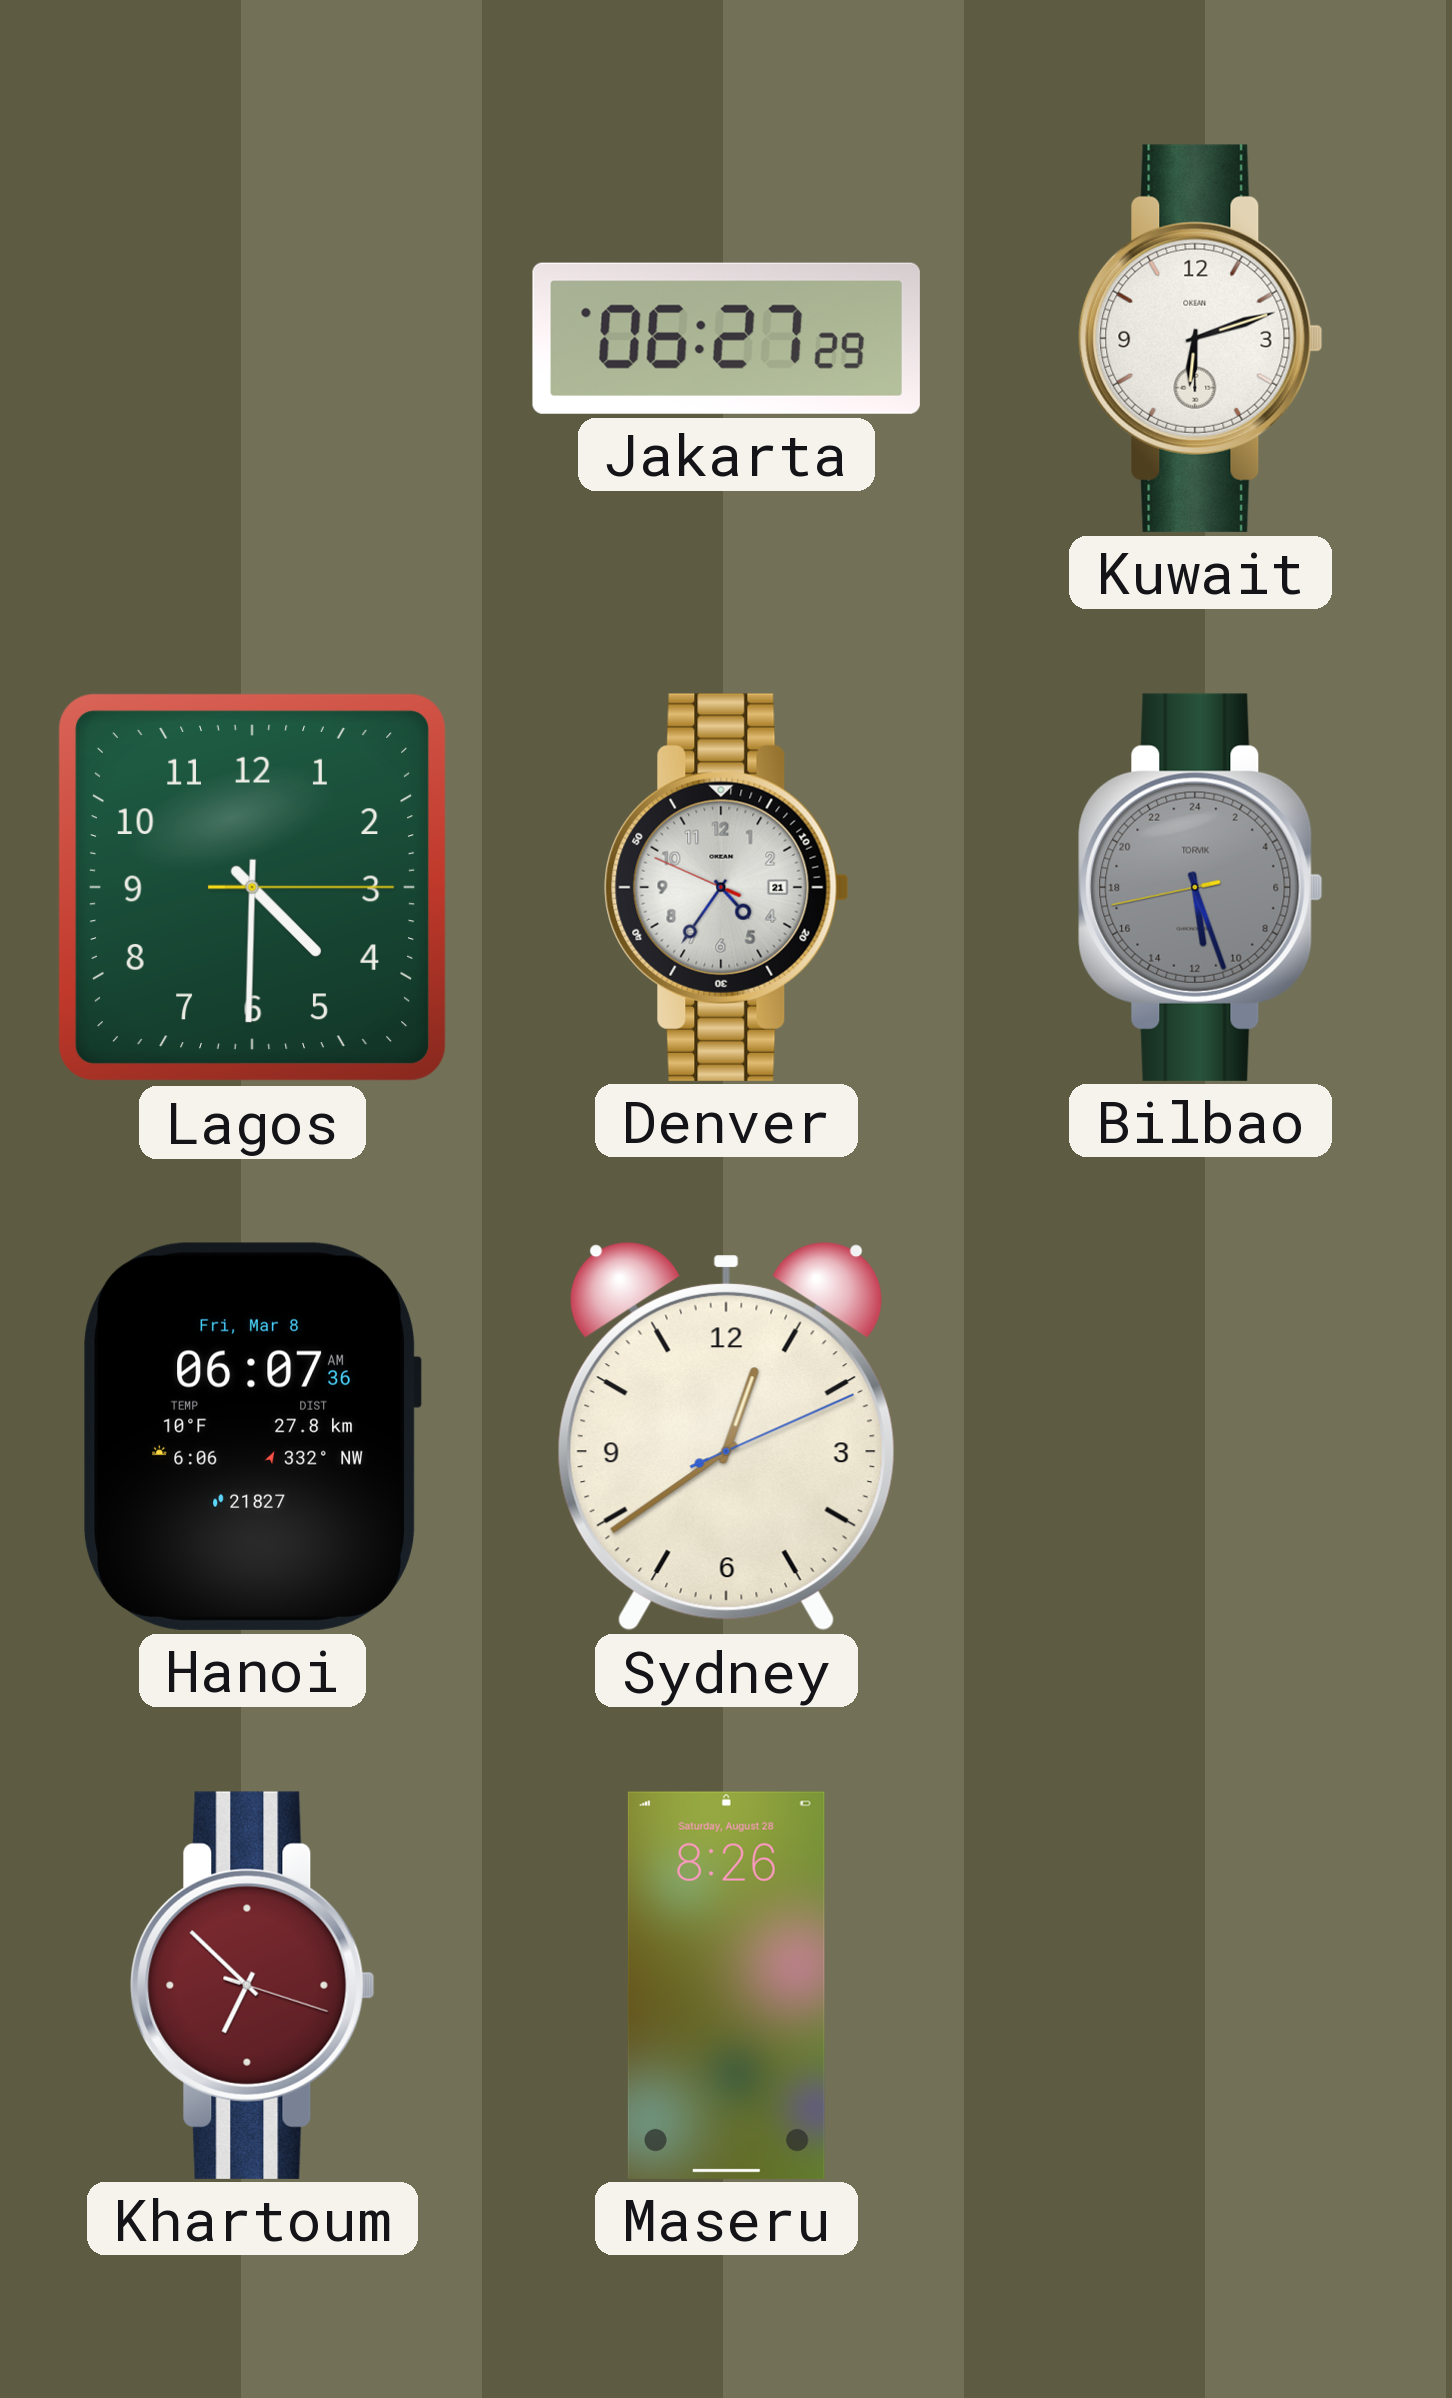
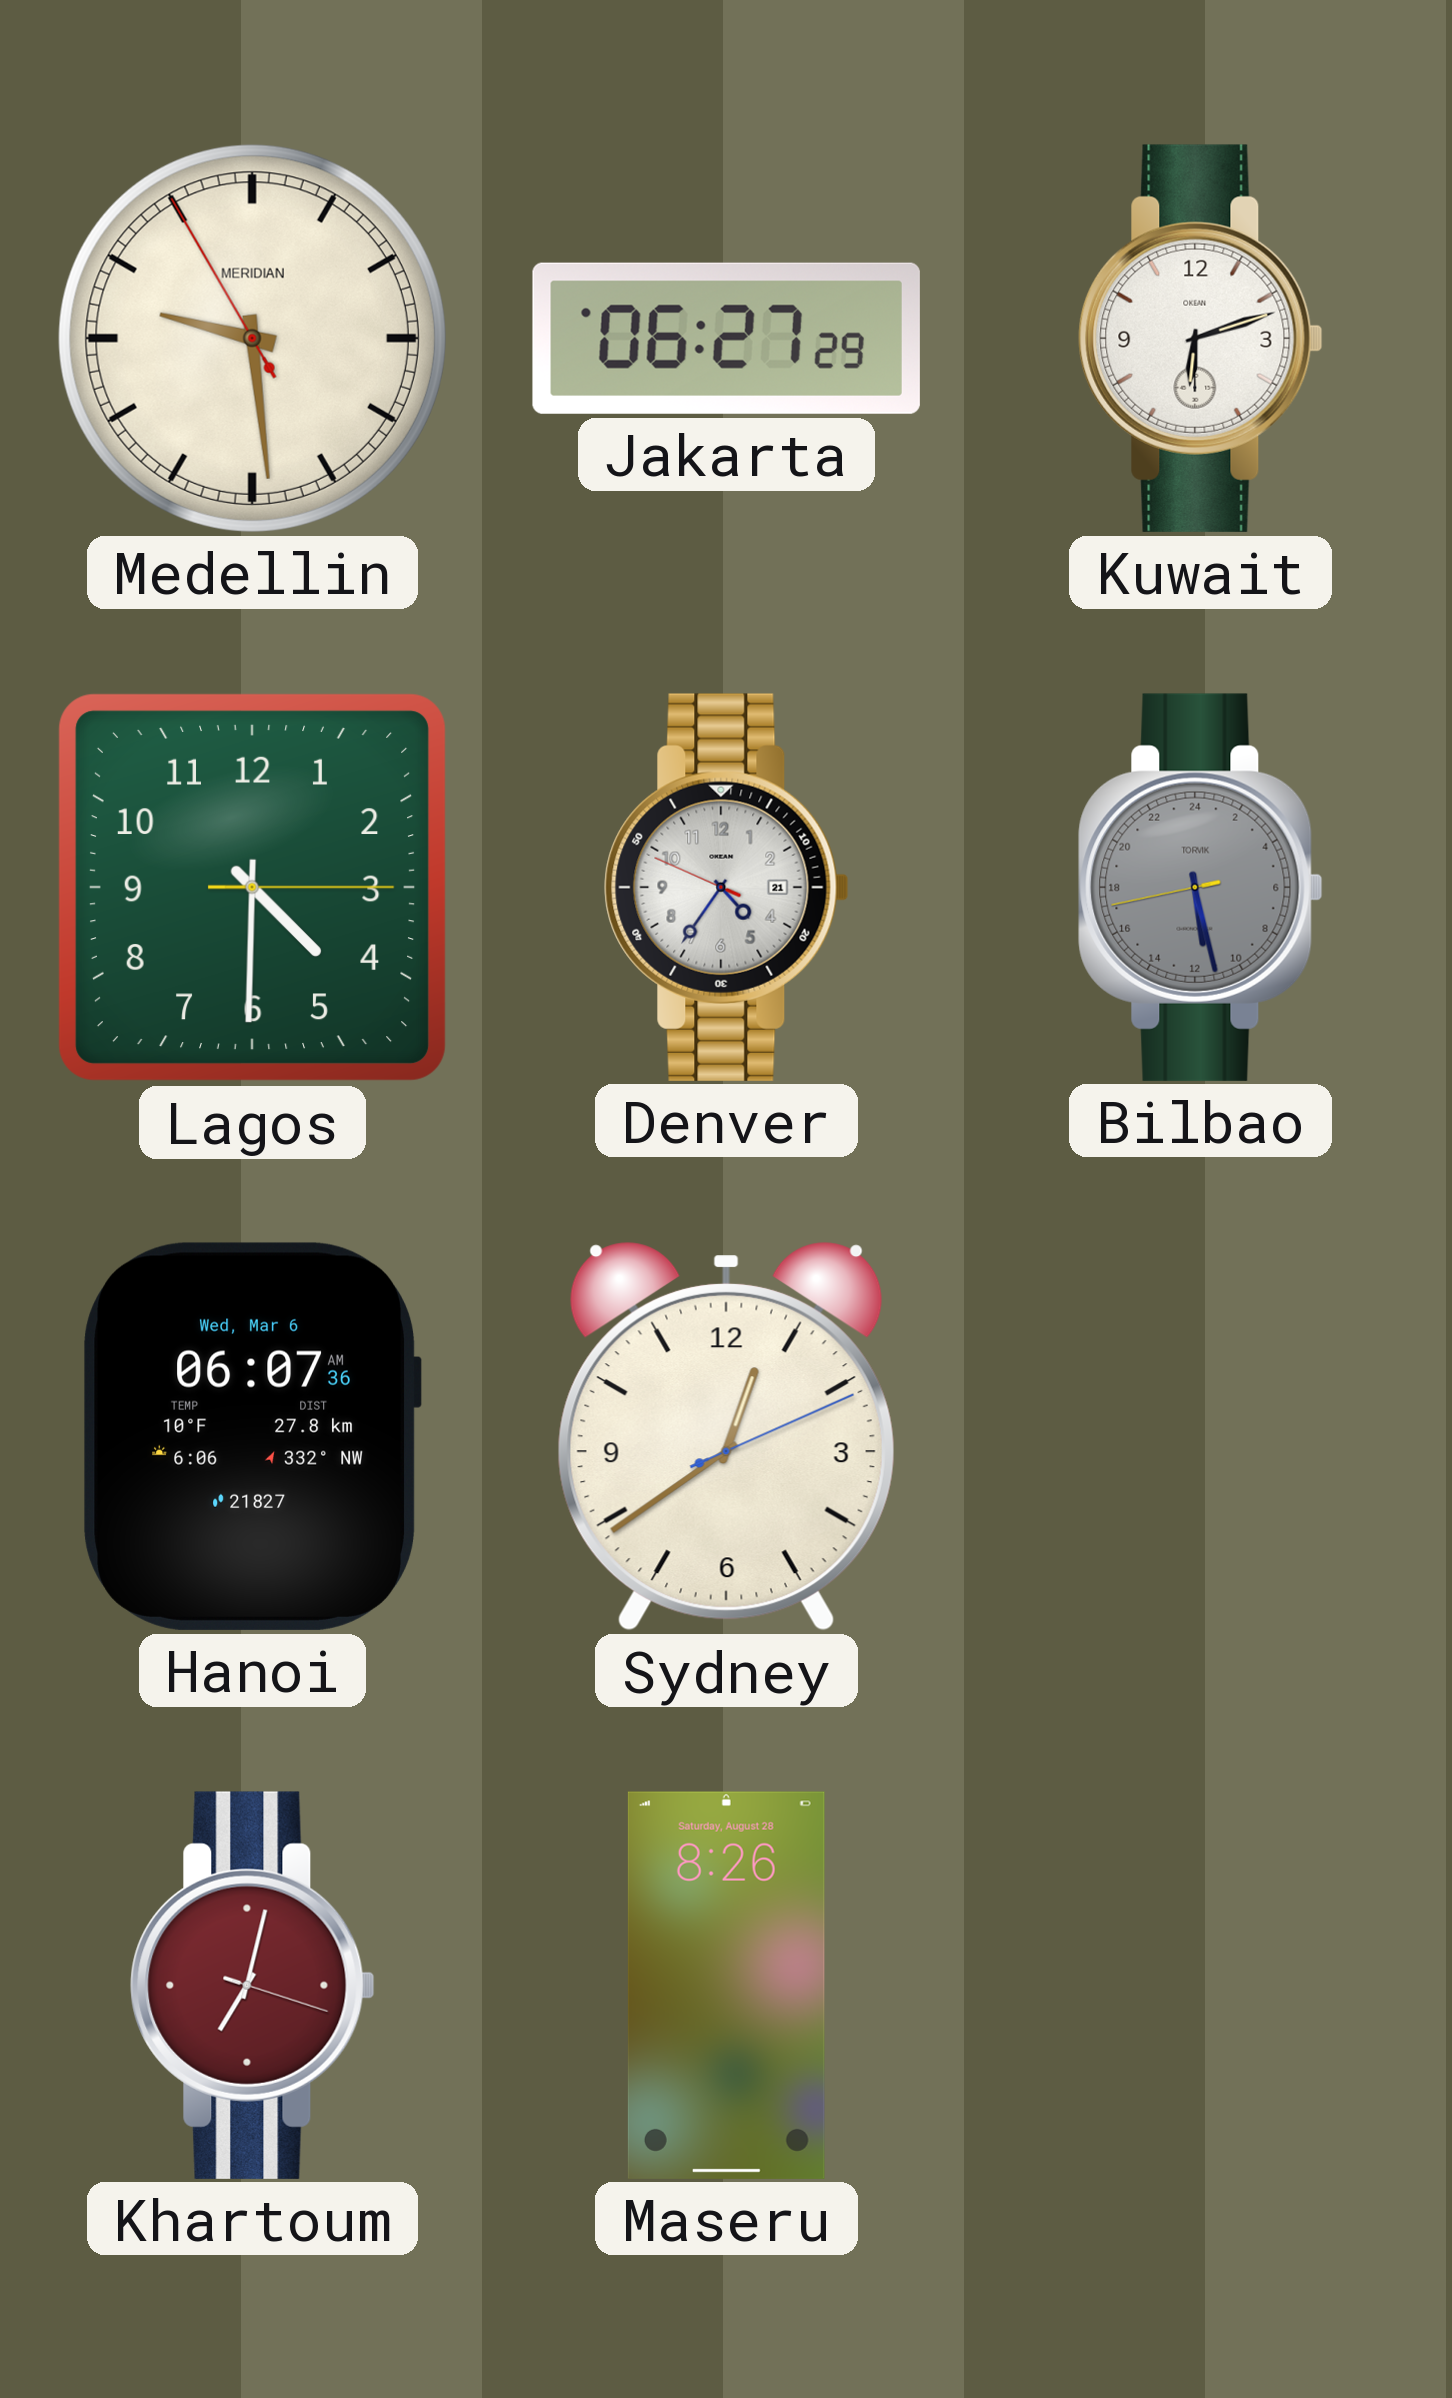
Medellin: none -> 9:28 (252, 338)
Bilbao: 11:26 -> 11:27 (1201, 887)
Hanoi date: Fri, Mar 8 -> Wed, Mar 6 (252, 1436)
Khartoum: 6:52 -> 7:02 (253, 1985)
